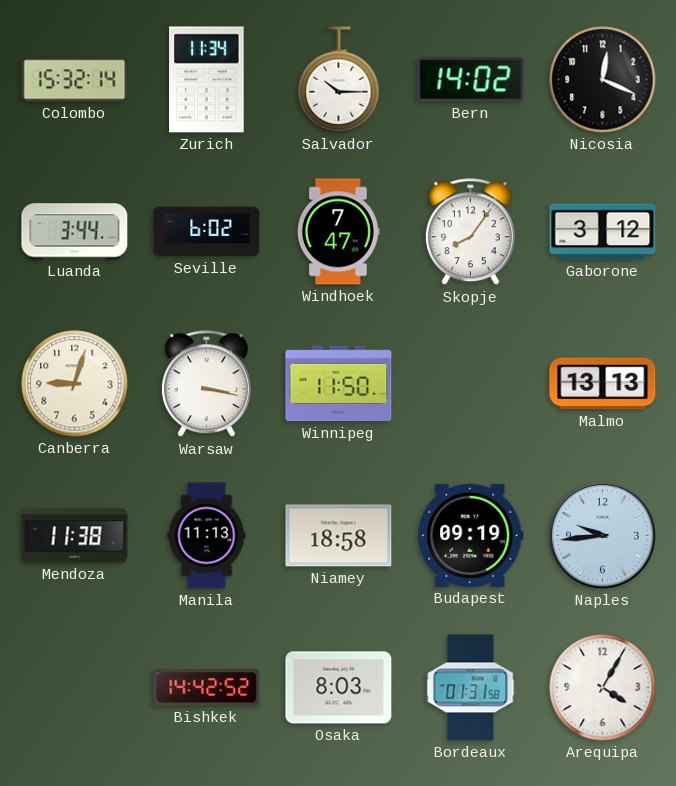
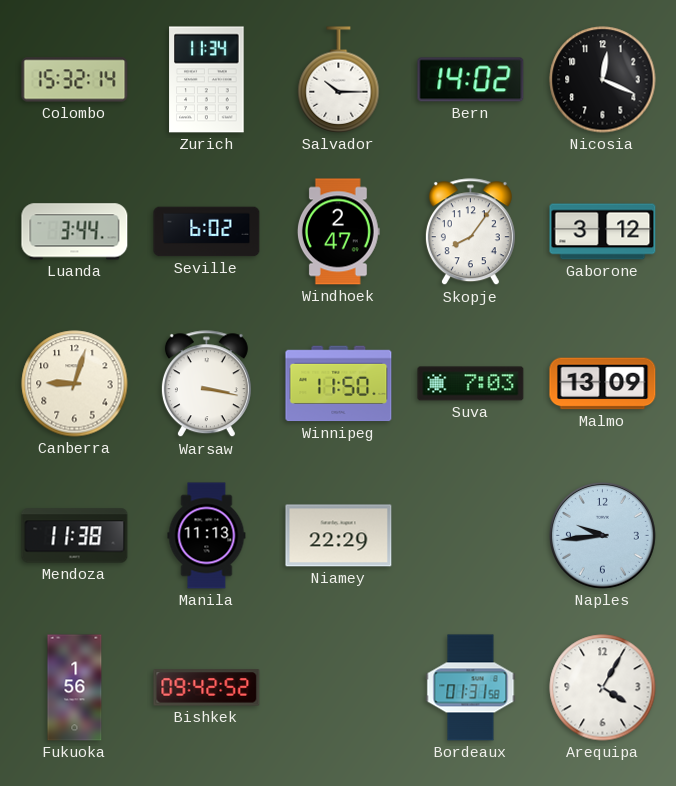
Windhoek: 7:47 -> 2:47 (338, 232)
Suva: none -> 7:03 (471, 384)
Malmo: 13:13 -> 13:09 (603, 384)
Niamey: 18:58 -> 22:29 (339, 536)
Budapest: 09:19 -> none (471, 535)
Fukuoka: none -> 1:56 (75, 688)
Bishkek: 14:42 -> 09:42 (207, 688)
Osaka: 8:03 -> none (339, 688)
